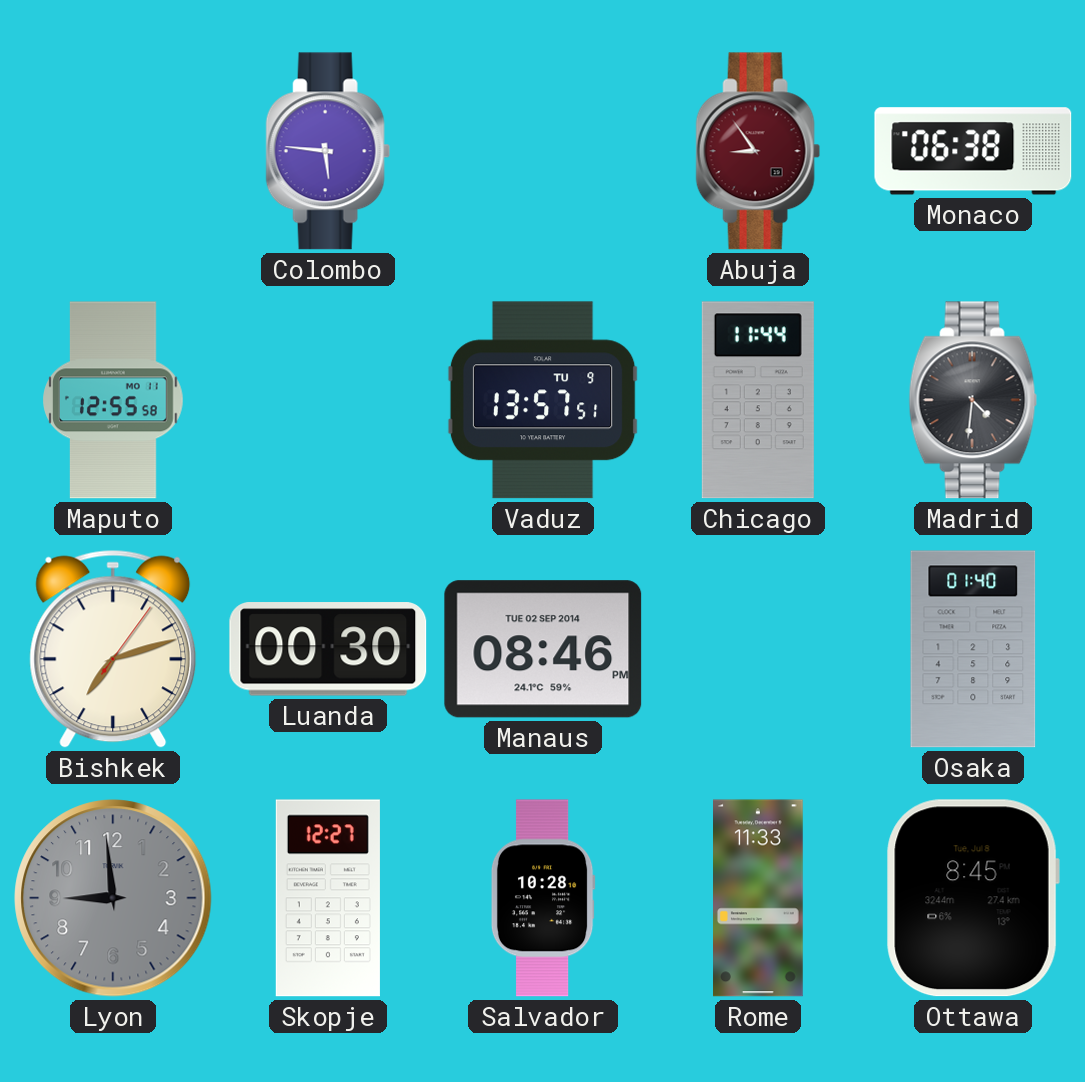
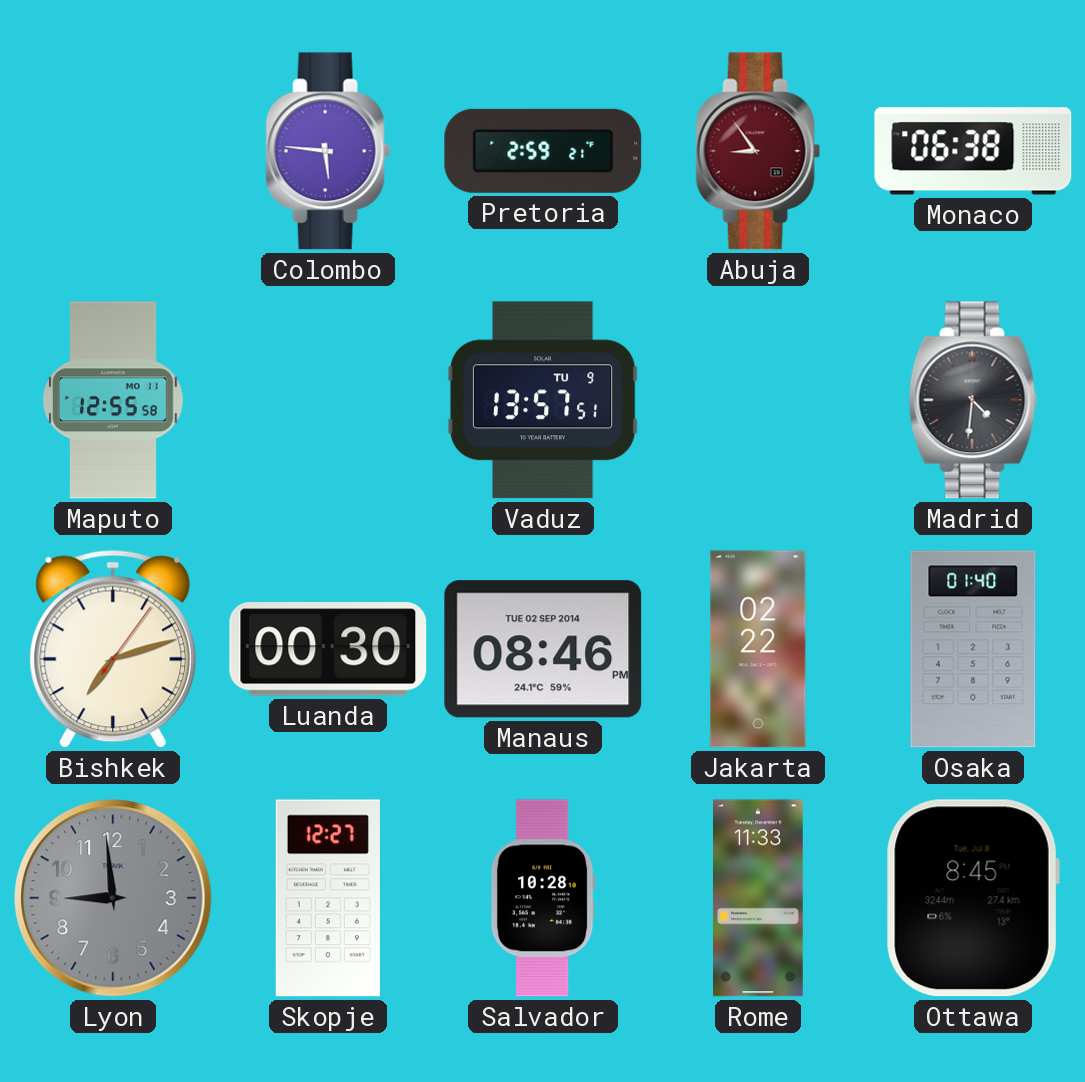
Pretoria: none -> 2:59 (543, 151)
Chicago: 11:44 -> none (758, 400)
Jakarta: none -> 02:22 (758, 649)
